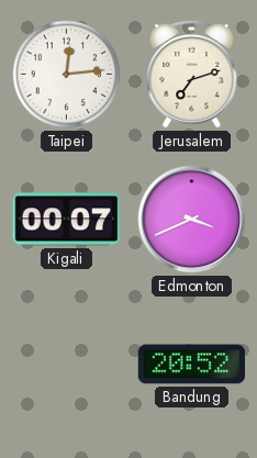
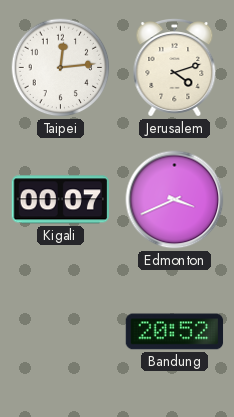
Jerusalem: 7:12 -> 4:12 (175, 68)
